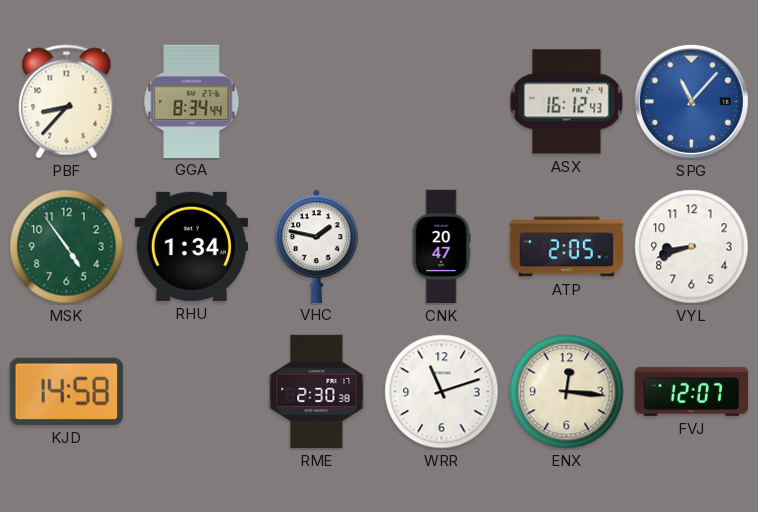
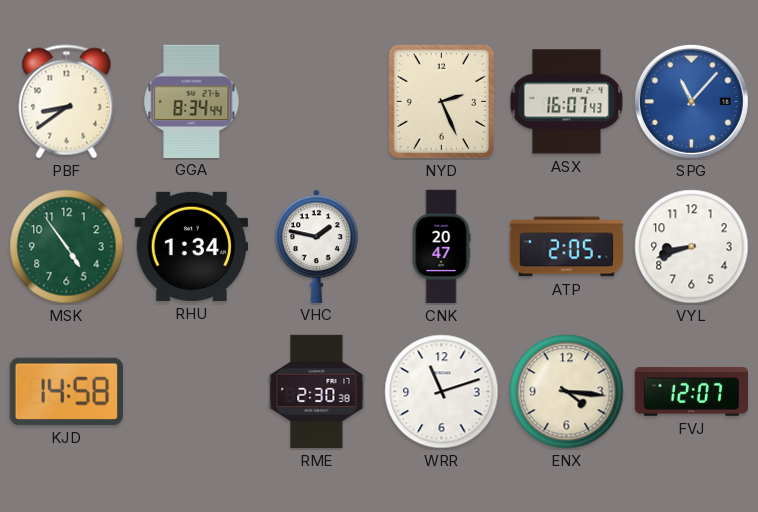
PBF: 8:37 -> 8:39 (67, 102)
NYD: none -> 2:26 (441, 102)
ASX: 16:12 -> 16:07 (567, 102)
ENX: 12:16 -> 4:16 (567, 392)
